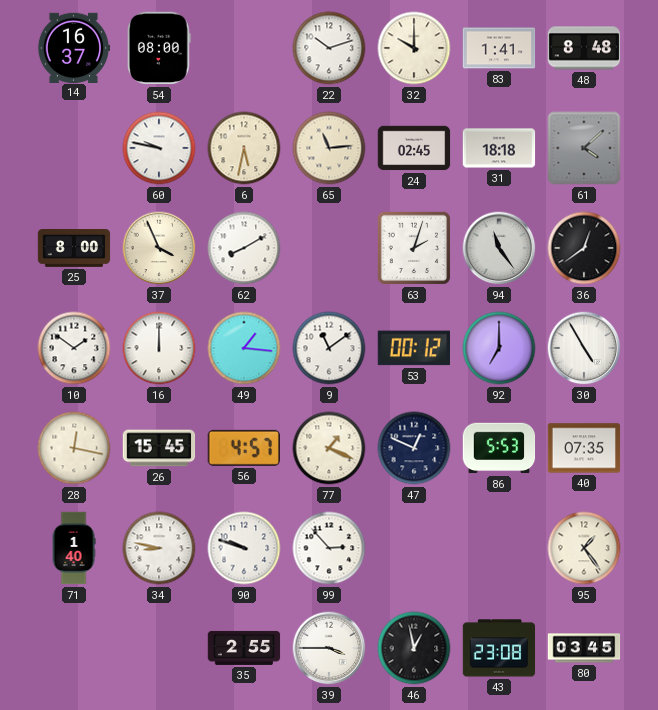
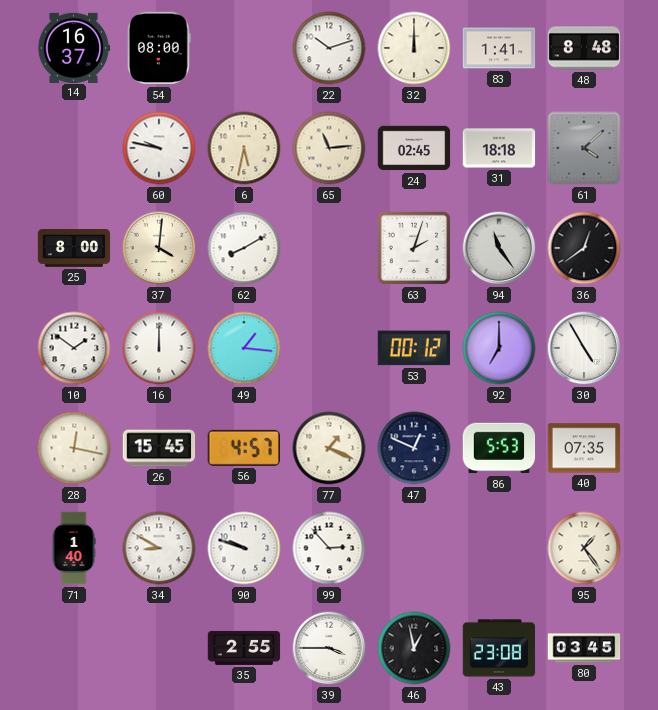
32: 10:00 -> 12:00 (414, 48)
37: 3:56 -> 4:01 (159, 248)
9: 11:09 -> none (329, 348)
34: 8:47 -> 8:50 (159, 548)
